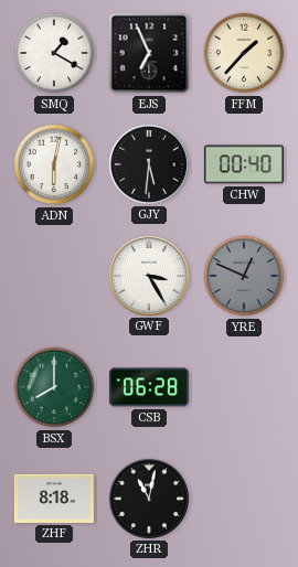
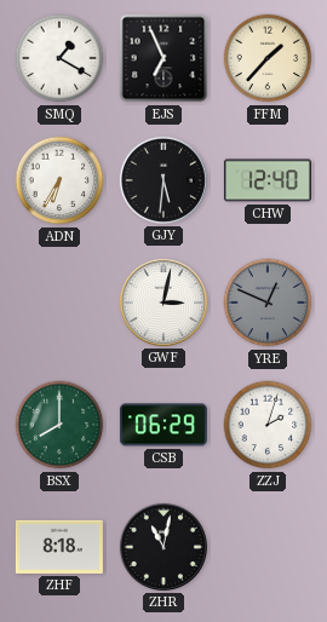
ADN: 6:02 -> 6:35 (59, 180)
CHW: 00:40 -> 12:40 (268, 180)
GWF: 3:25 -> 3:02 (163, 303)
CSB: 06:28 -> 06:29 (163, 425)
ZZJ: none -> 2:03 (268, 425)
